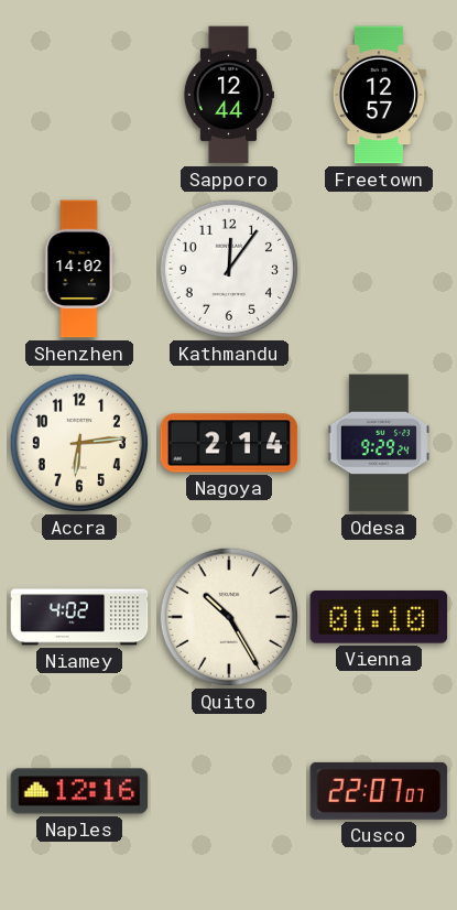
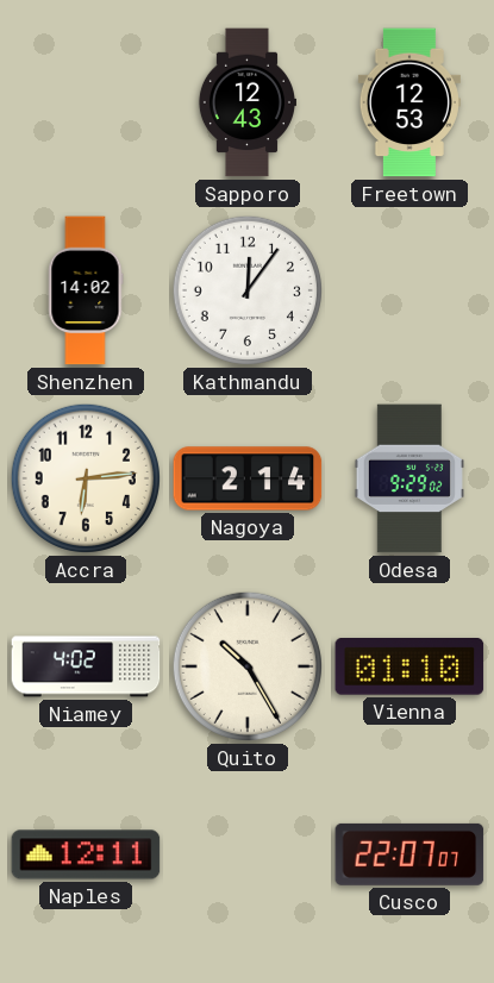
Sapporo: 12:44 -> 12:43 (246, 102)
Freetown: 12:57 -> 12:53 (409, 102)
Odesa: 9:29:24 -> 9:29:02 (409, 478)
Naples: 12:16 -> 12:11 (86, 854)
